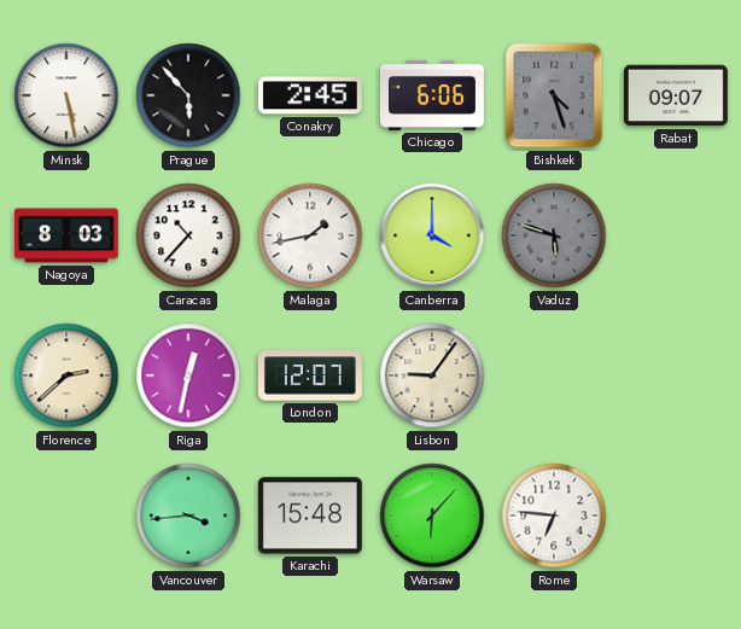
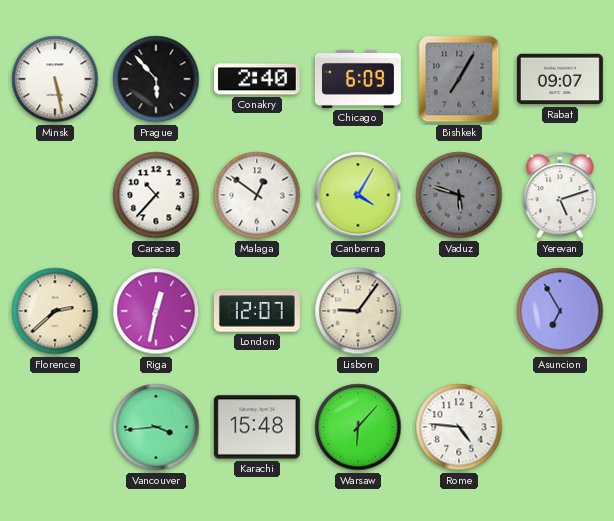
Conakry: 2:45 -> 2:40 (257, 79)
Chicago: 6:06 -> 6:09 (358, 79)
Bishkek: 4:27 -> 7:05 (459, 79)
Nagoya: 8:03 -> none (66, 235)
Malaga: 1:43 -> 12:51 (257, 195)
Canberra: 4:00 -> 4:05 (358, 195)
Yerevan: none -> 5:12 (560, 195)
Asuncion: none -> 6:55 (560, 311)
Rome: 6:46 -> 4:46 (459, 427)
